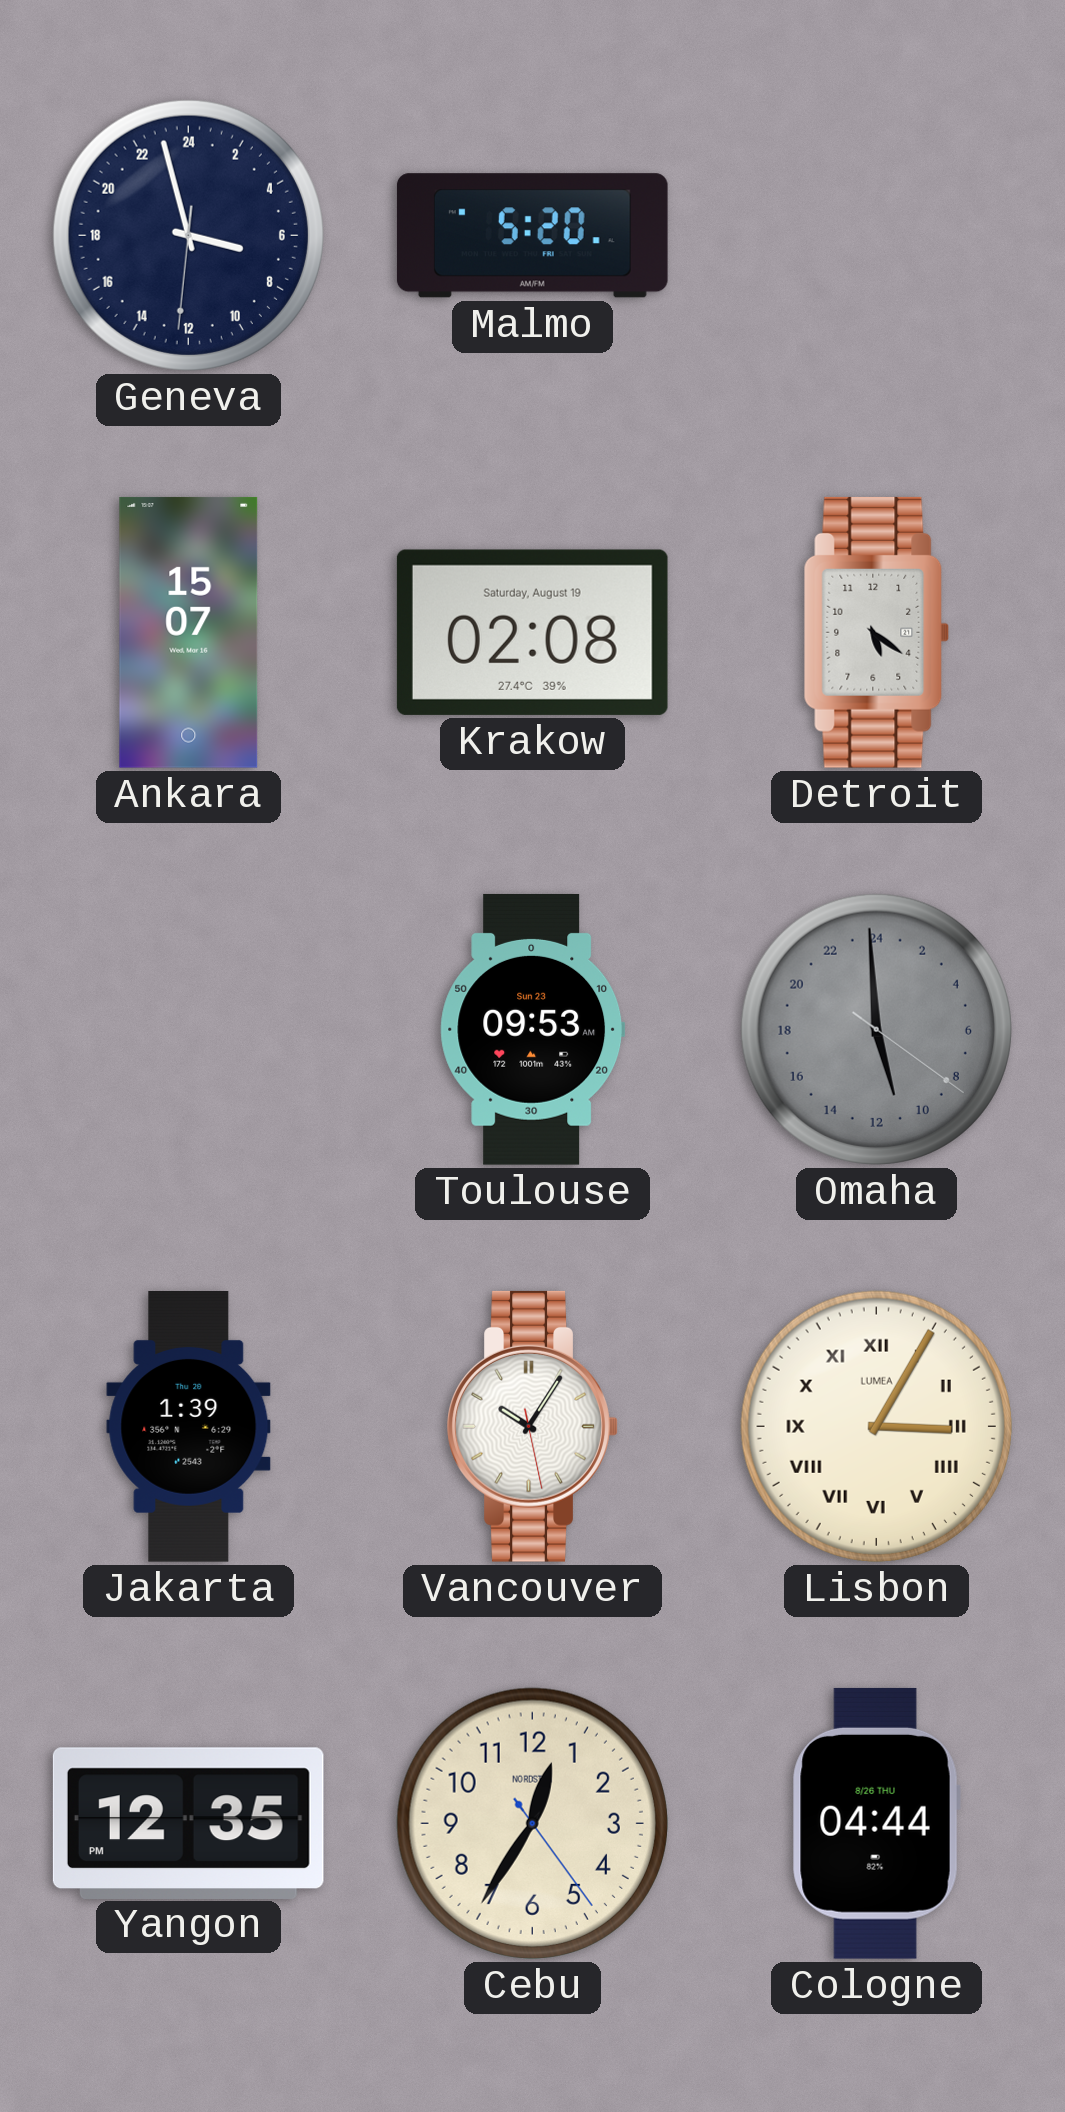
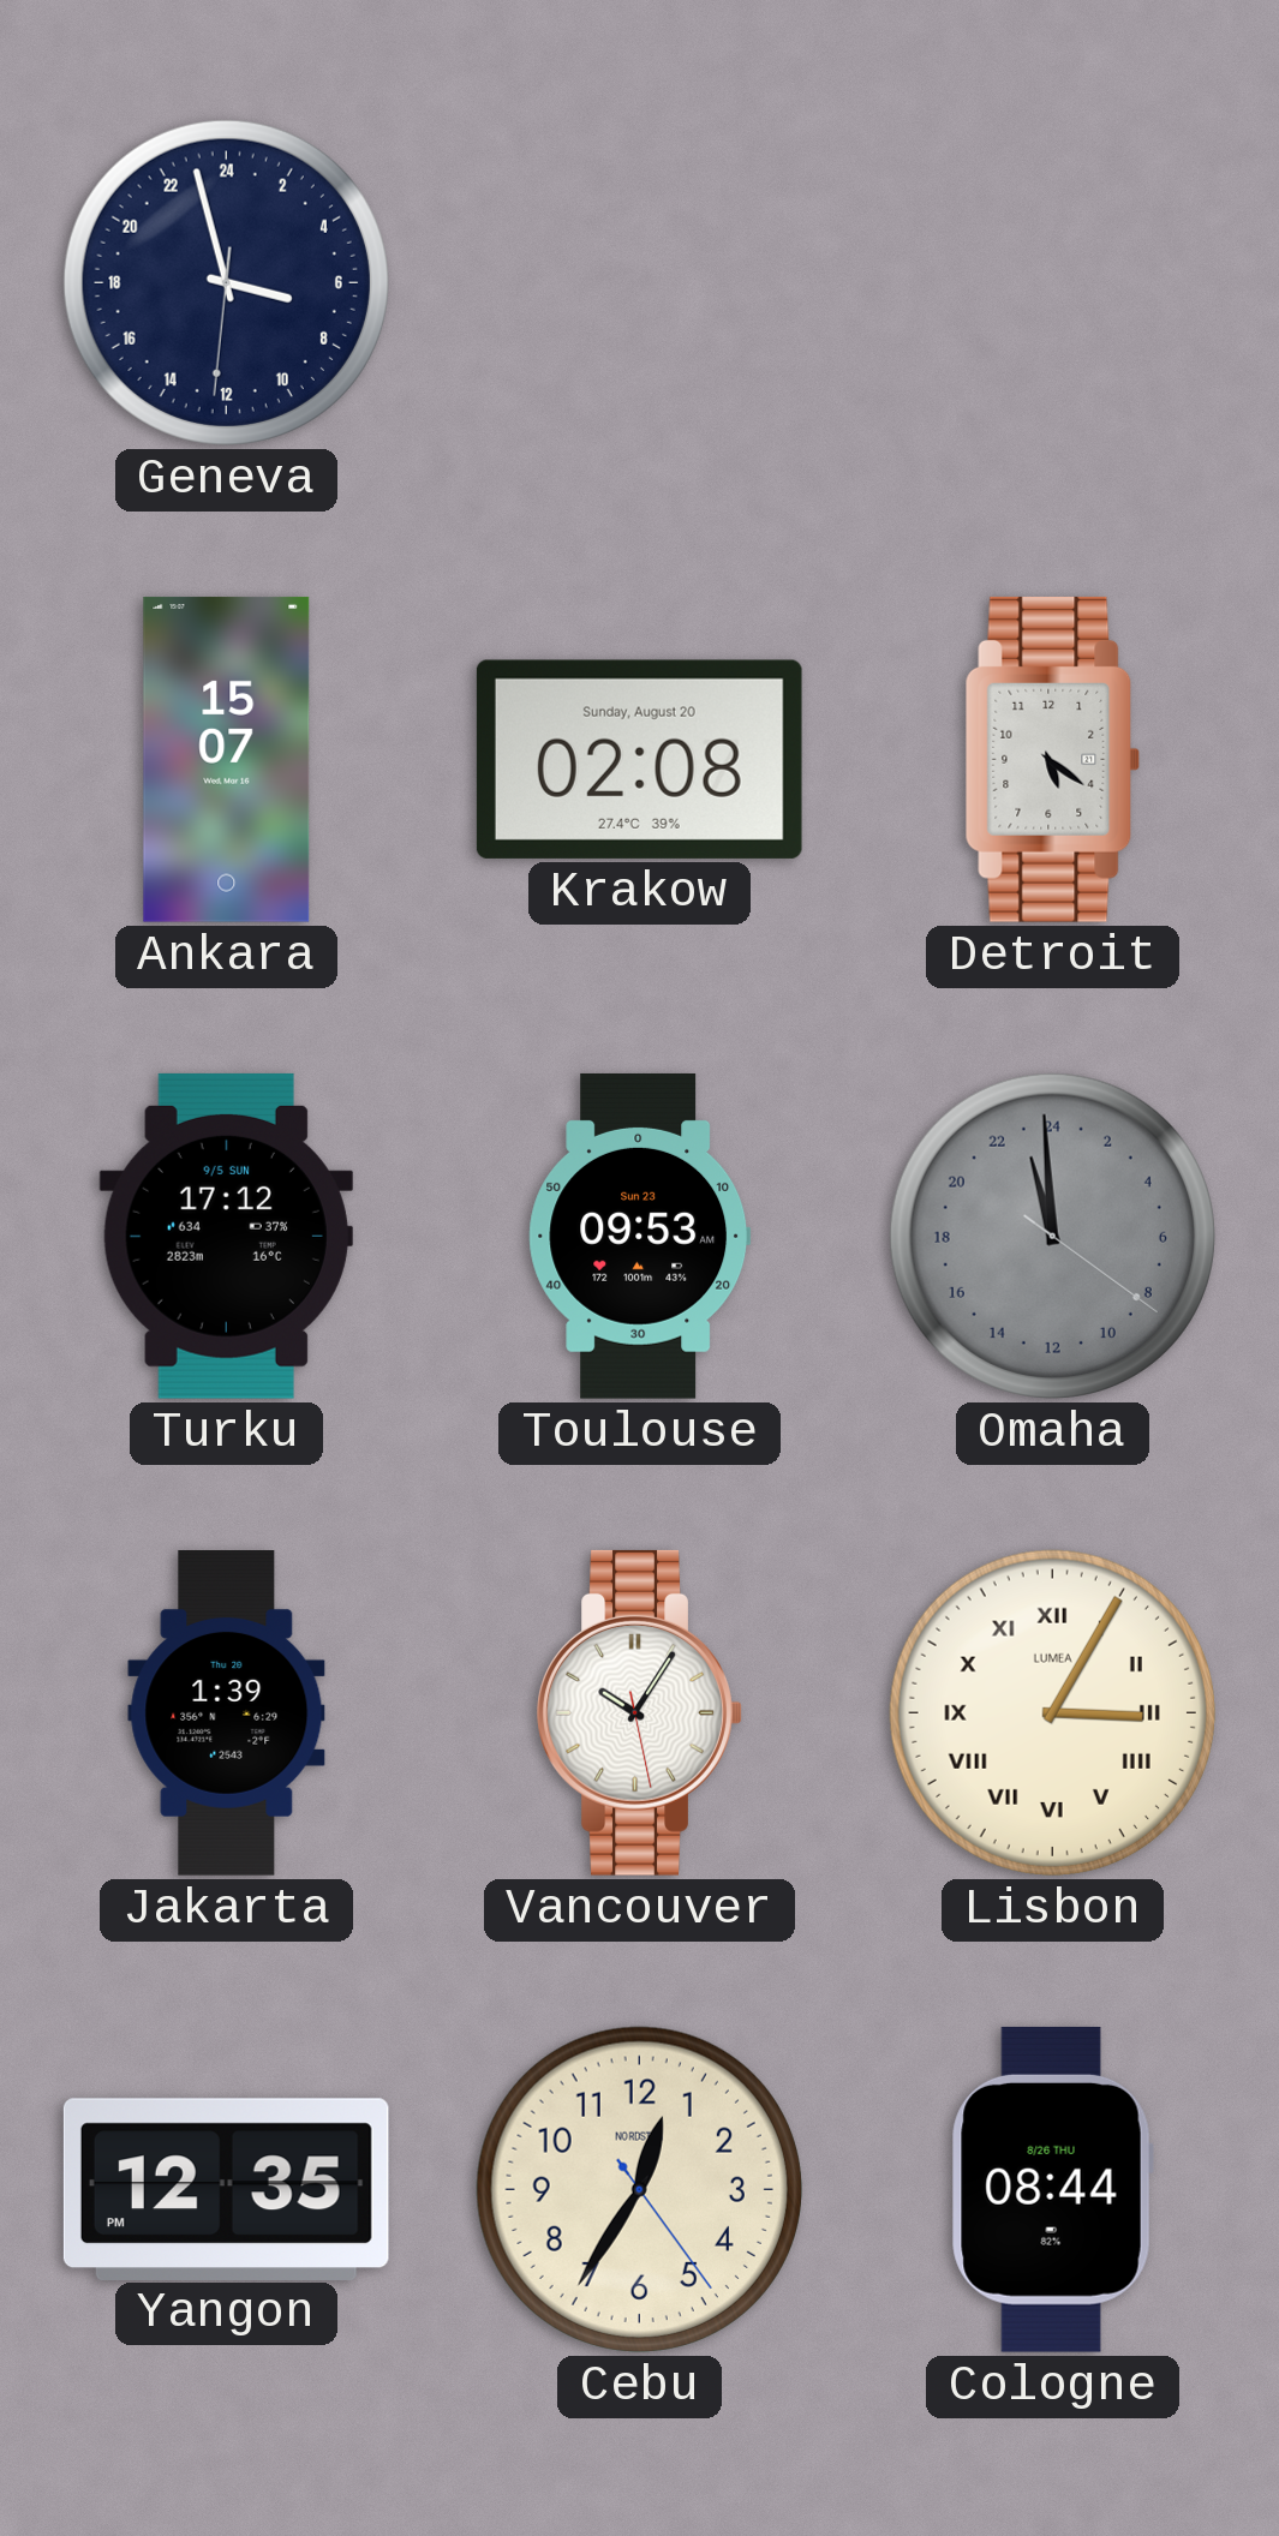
Malmo: 5:20 -> none (532, 236)
Krakow date: Saturday, August 19 -> Sunday, August 20 (639, 759)
Turku: none -> 17:12 (226, 1236)
Omaha: 10:59 -> 22:59 (1052, 1236)
Cologne: 04:44 -> 08:44 (1052, 2189)
